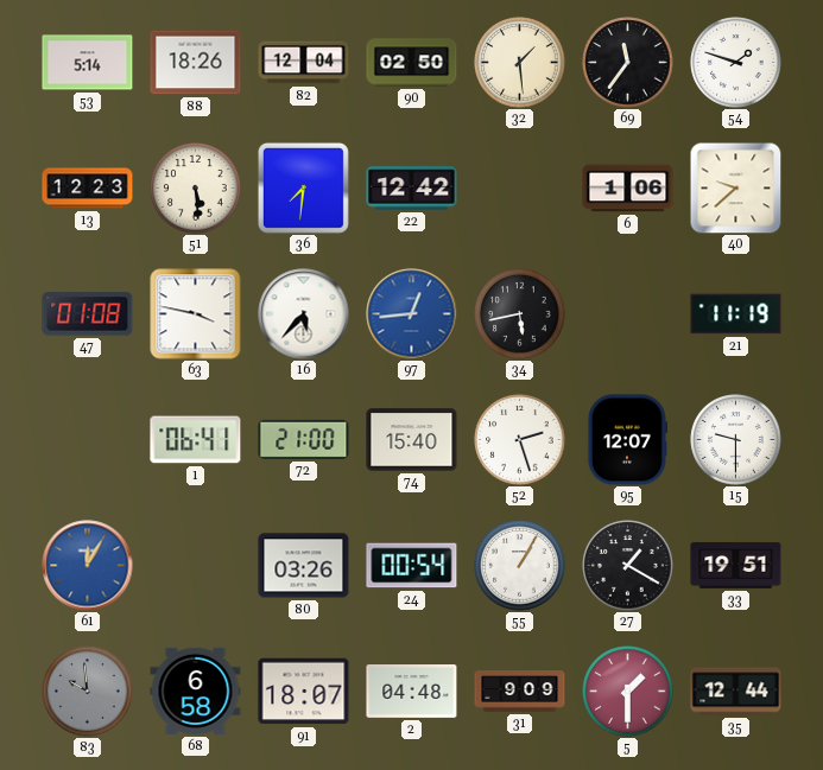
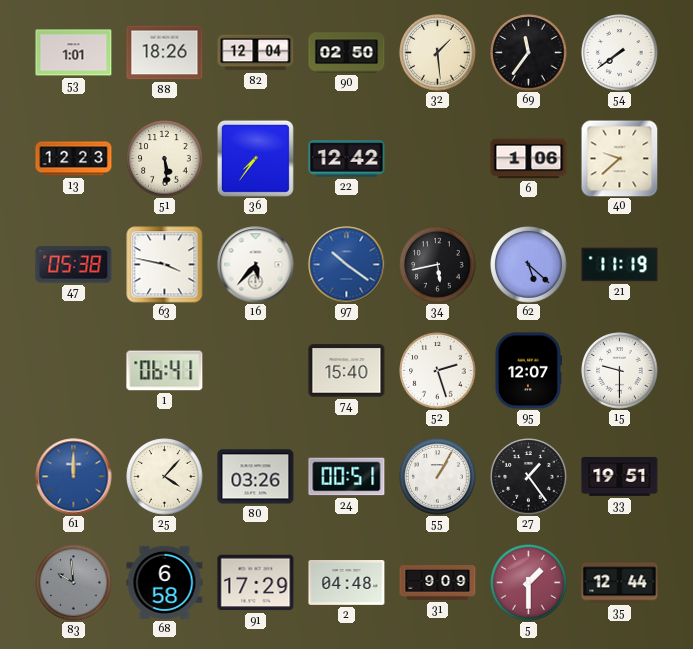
53: 5:14 -> 1:01 (74, 53)
54: 1:48 -> 7:39 (620, 53)
36: 7:31 -> 7:36 (255, 158)
47: 01:08 -> 05:38 (74, 265)
97: 12:44 -> 10:21 (347, 265)
62: none -> 5:22 (529, 265)
72: 21:00 -> none (304, 439)
61: 12:05 -> 12:00 (74, 477)
25: none -> 4:07 (165, 477)
24: 00:54 -> 00:51 (347, 477)
27: 1:20 -> 1:24 (529, 477)
91: 18:07 -> 17:29 (256, 583)
